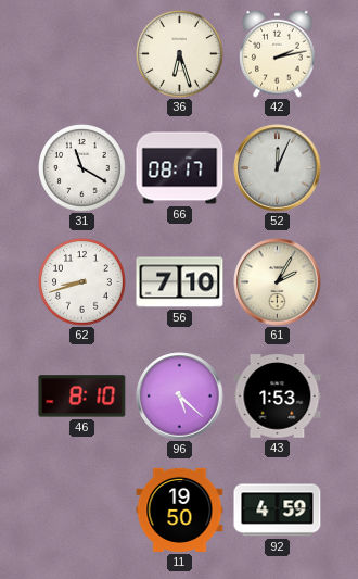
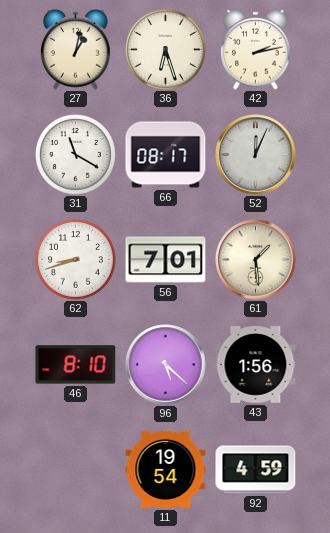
27: none -> 1:02 (76, 49)
56: 7:10 -> 7:01 (166, 260)
61: 2:05 -> 1:29 (256, 260)
43: 1:53 -> 1:56 (256, 365)
11: 19:50 -> 19:54 (166, 469)
